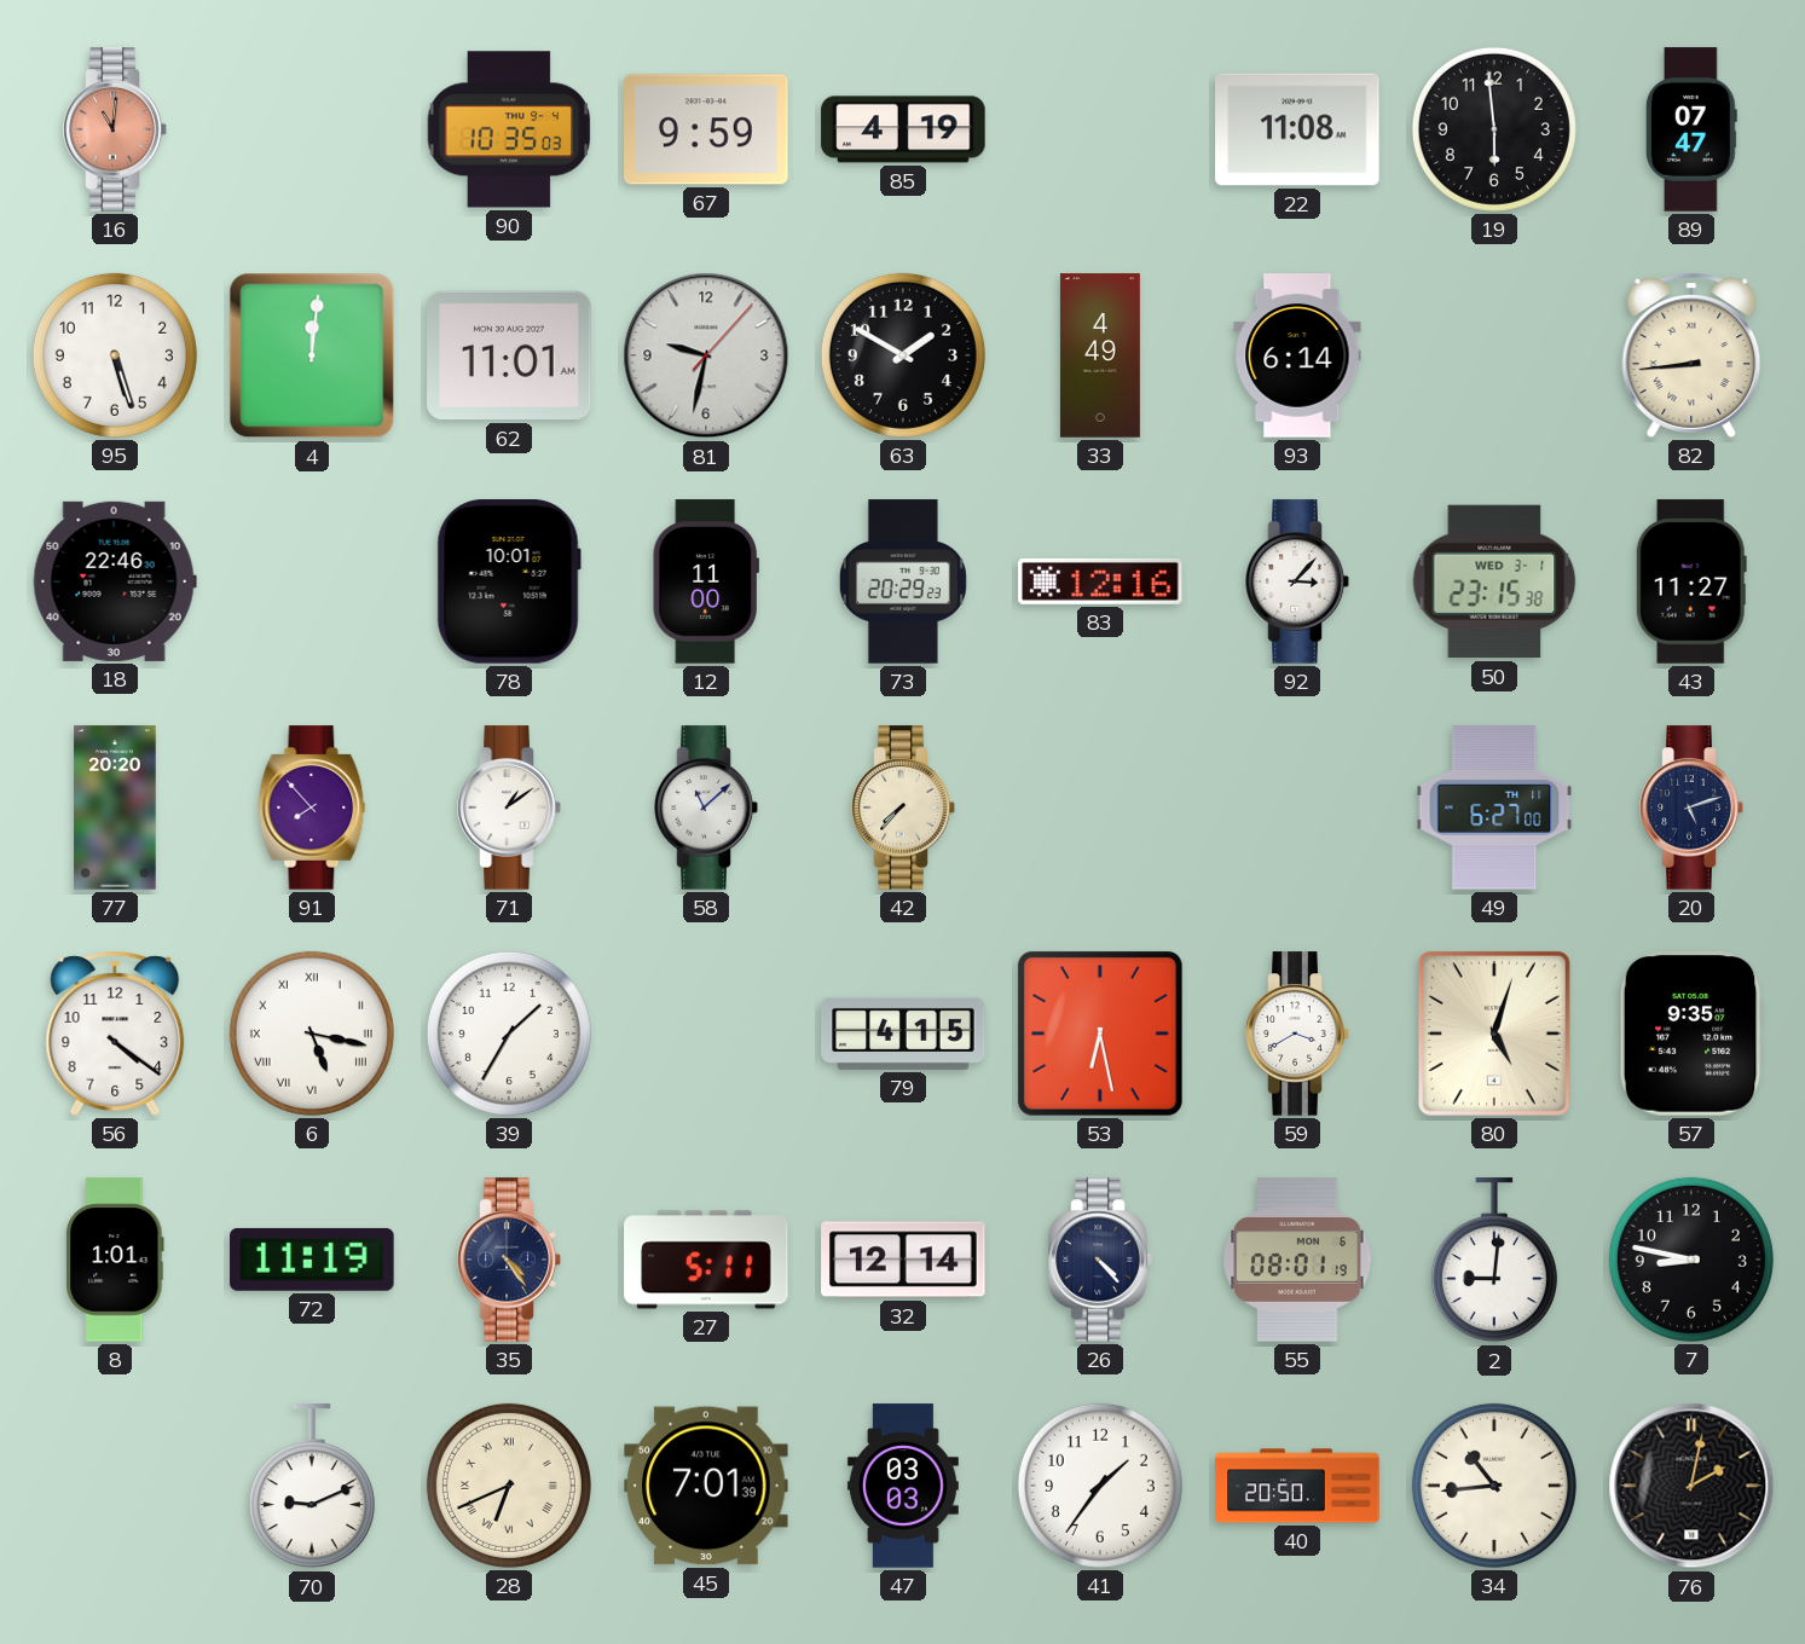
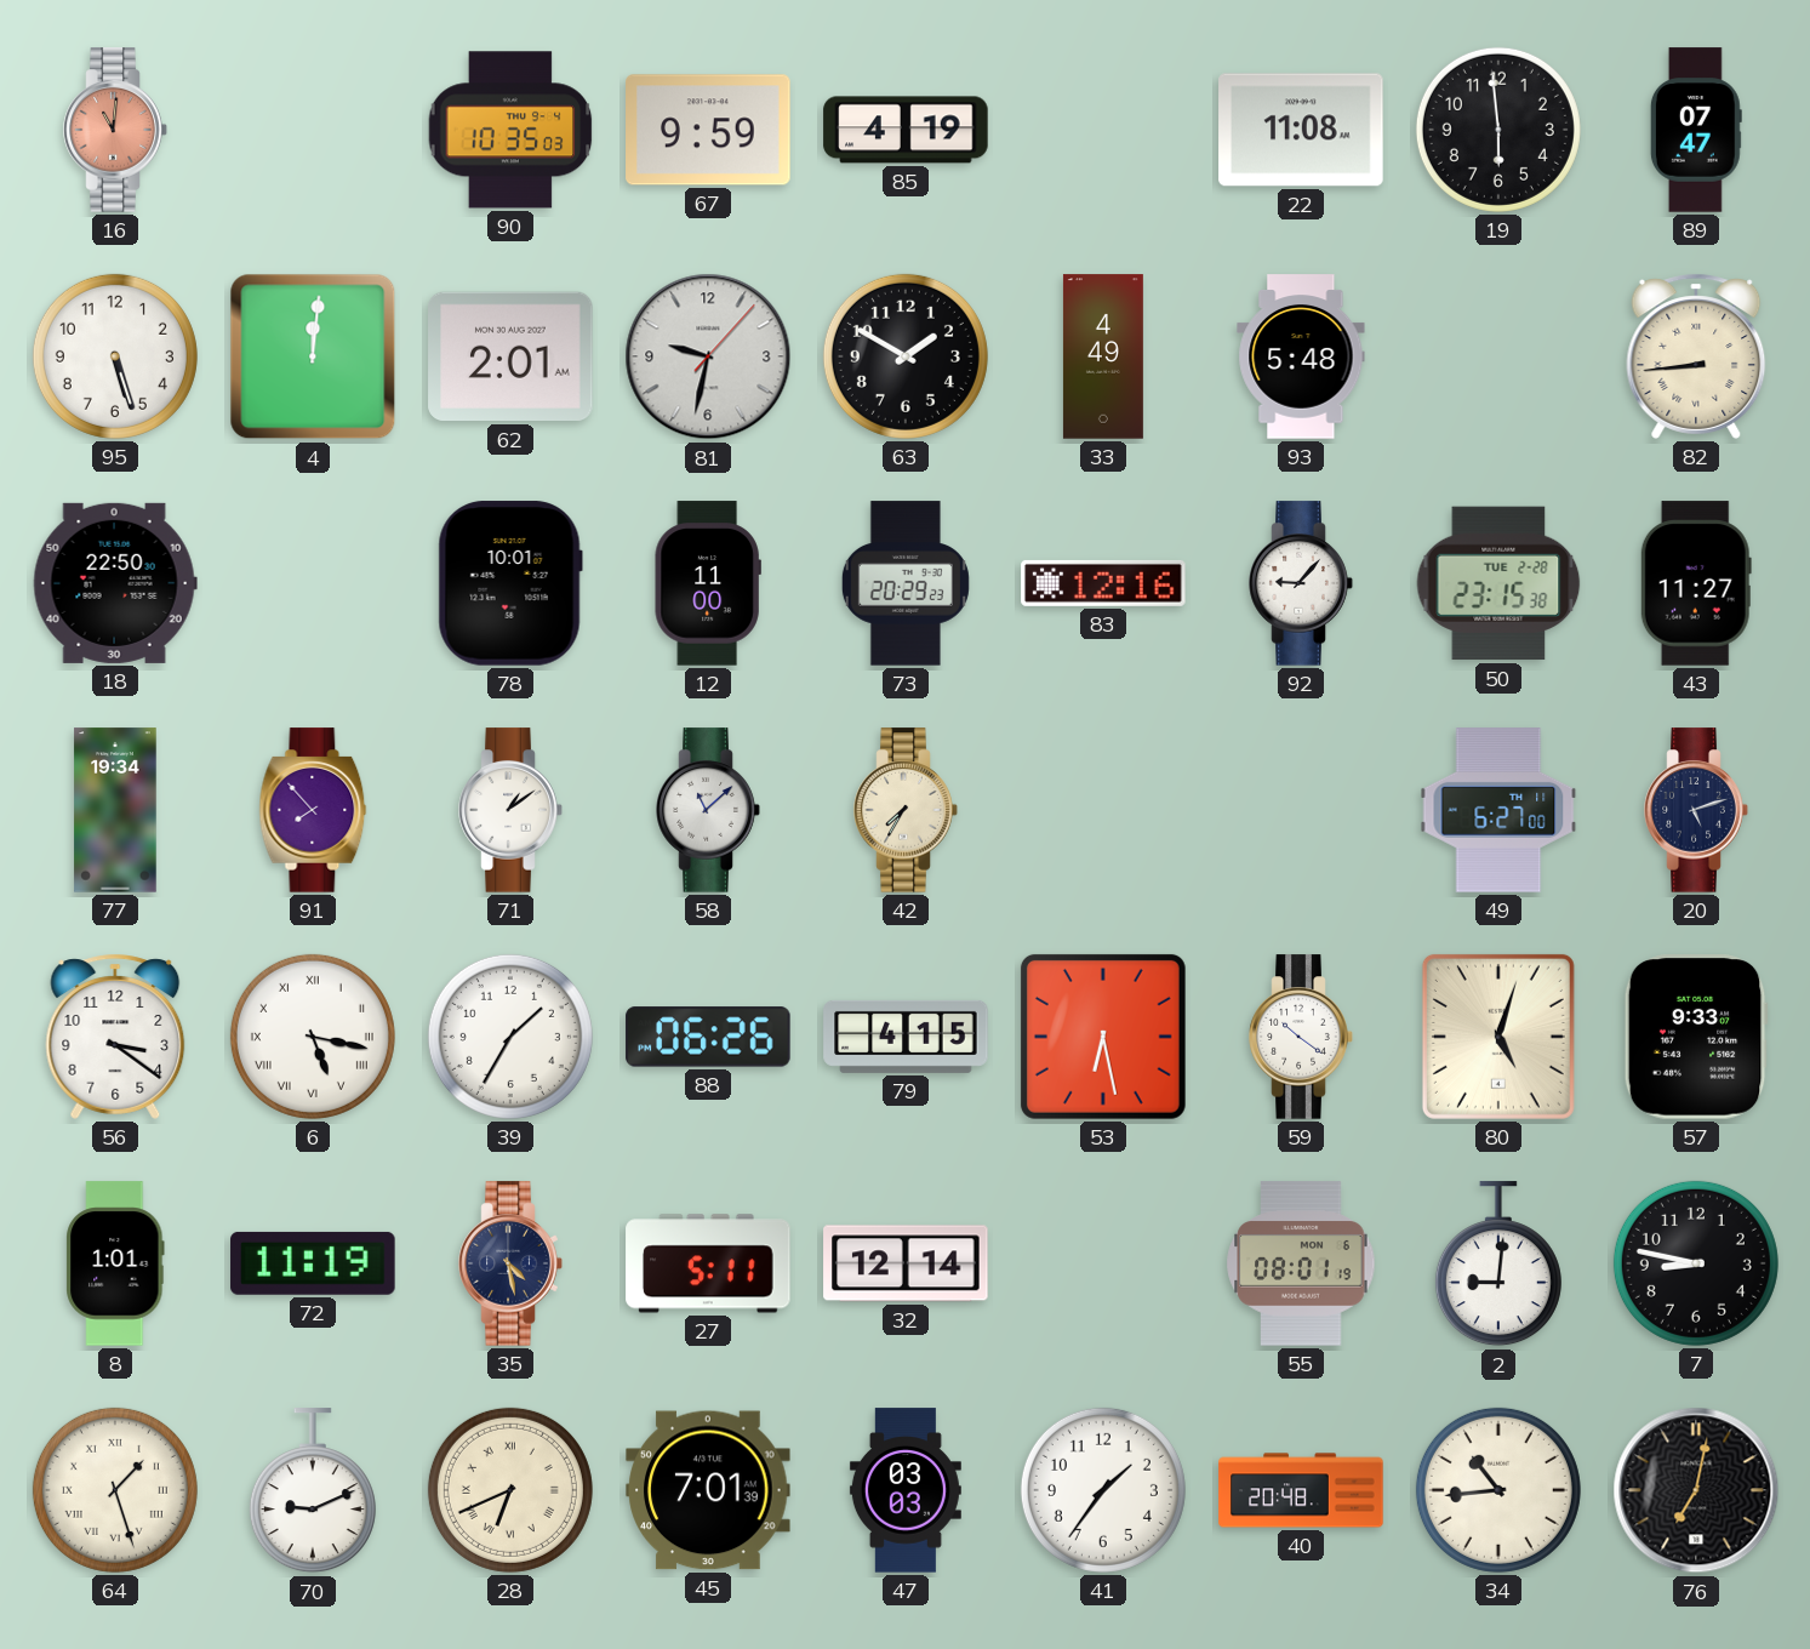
62: 11:01 -> 2:01 (510, 356)
93: 6:14 -> 5:48 (1301, 356)
18: 22:46 -> 22:50 (115, 583)
92: 3:07 -> 9:07 (1301, 583)
50 date: WED 3-1 -> TUE 2-28 (1498, 583)
77: 20:20 -> 19:34 (115, 810)
42: 7:37 -> 7:35 (906, 810)
56: 4:21 -> 3:21 (115, 1037)
88: none -> 06:26 (708, 1037)
59: 3:40 -> 10:21 (1301, 1037)
57: 9:35 -> 9:33 (1696, 1037)
35: 4:24 -> 4:28 (510, 1263)
26: 4:23 -> none (1100, 1260)
64: none -> 1:27 (115, 1490)
40: 20:50 -> 20:48 (1301, 1490)
76: 2:02 -> 7:02 (1696, 1490)
